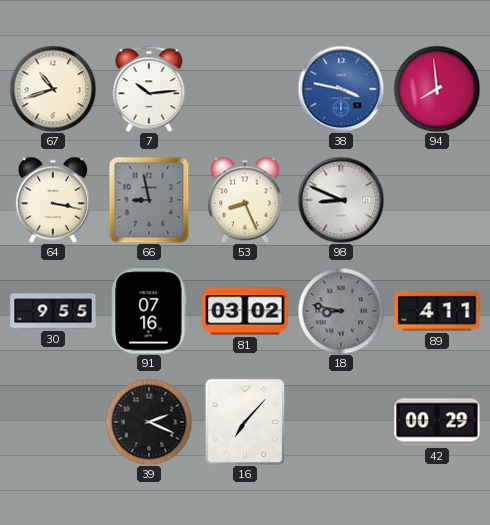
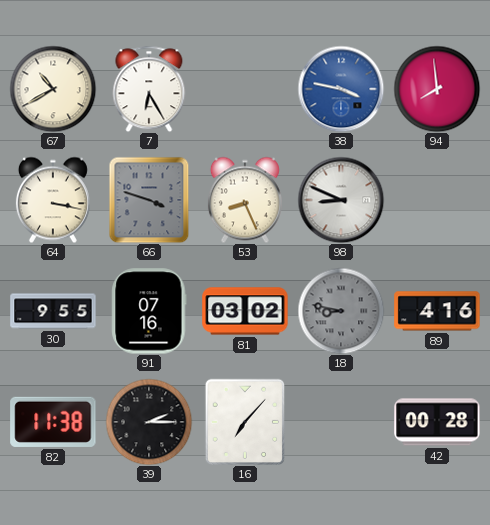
67: 10:42 -> 10:40 (53, 89)
7: 10:14 -> 6:25 (149, 89)
66: 8:58 -> 3:48 (149, 200)
89: 4:11 -> 4:16 (437, 311)
82: none -> 11:38 (53, 422)
39: 2:19 -> 2:15 (149, 422)
42: 00:29 -> 00:28 (437, 422)
